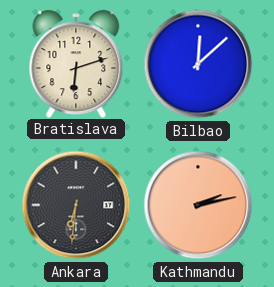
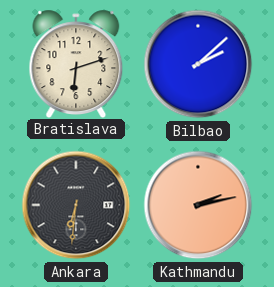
Bilbao: 12:08 -> 2:08 (198, 64)
